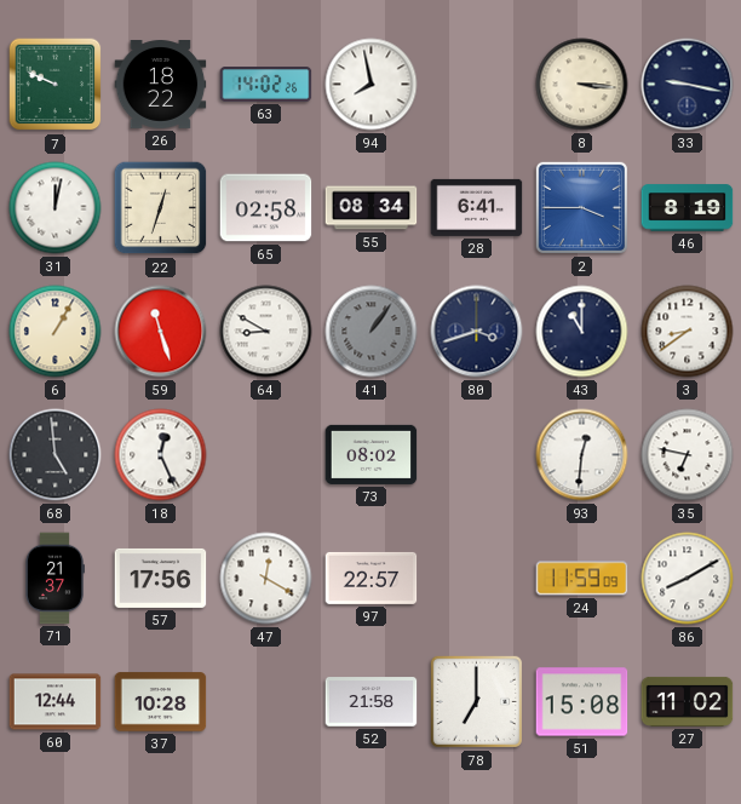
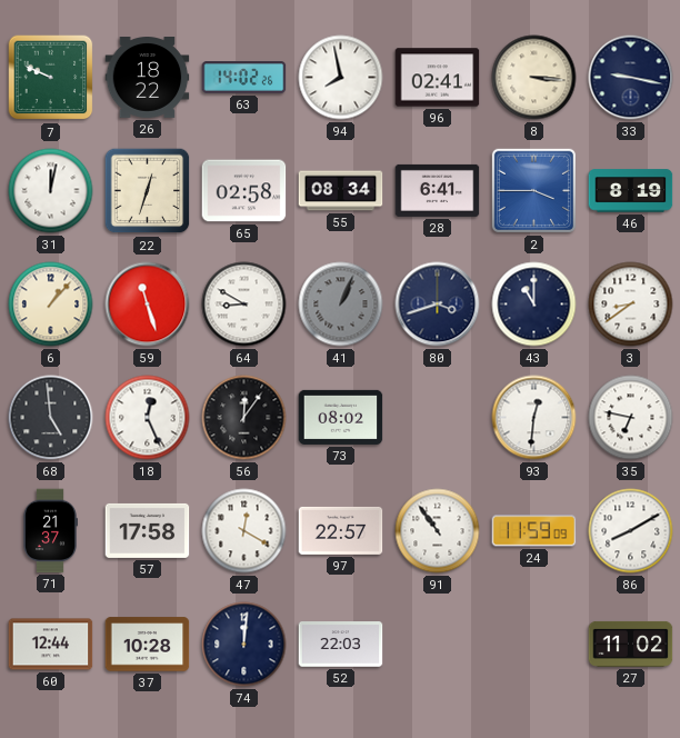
96: none -> 02:41 (438, 78)
6: 1:05 -> 1:07 (51, 305)
41: 1:06 -> 1:04 (341, 305)
56: none -> 12:06 (244, 418)
57: 17:56 -> 17:58 (148, 530)
91: none -> 10:54 (438, 531)
74: none -> 12:01 (244, 645)
52: 21:58 -> 22:03 (341, 645)
78: 7:00 -> none (476, 701)
51: 15:08 -> none (582, 702)
